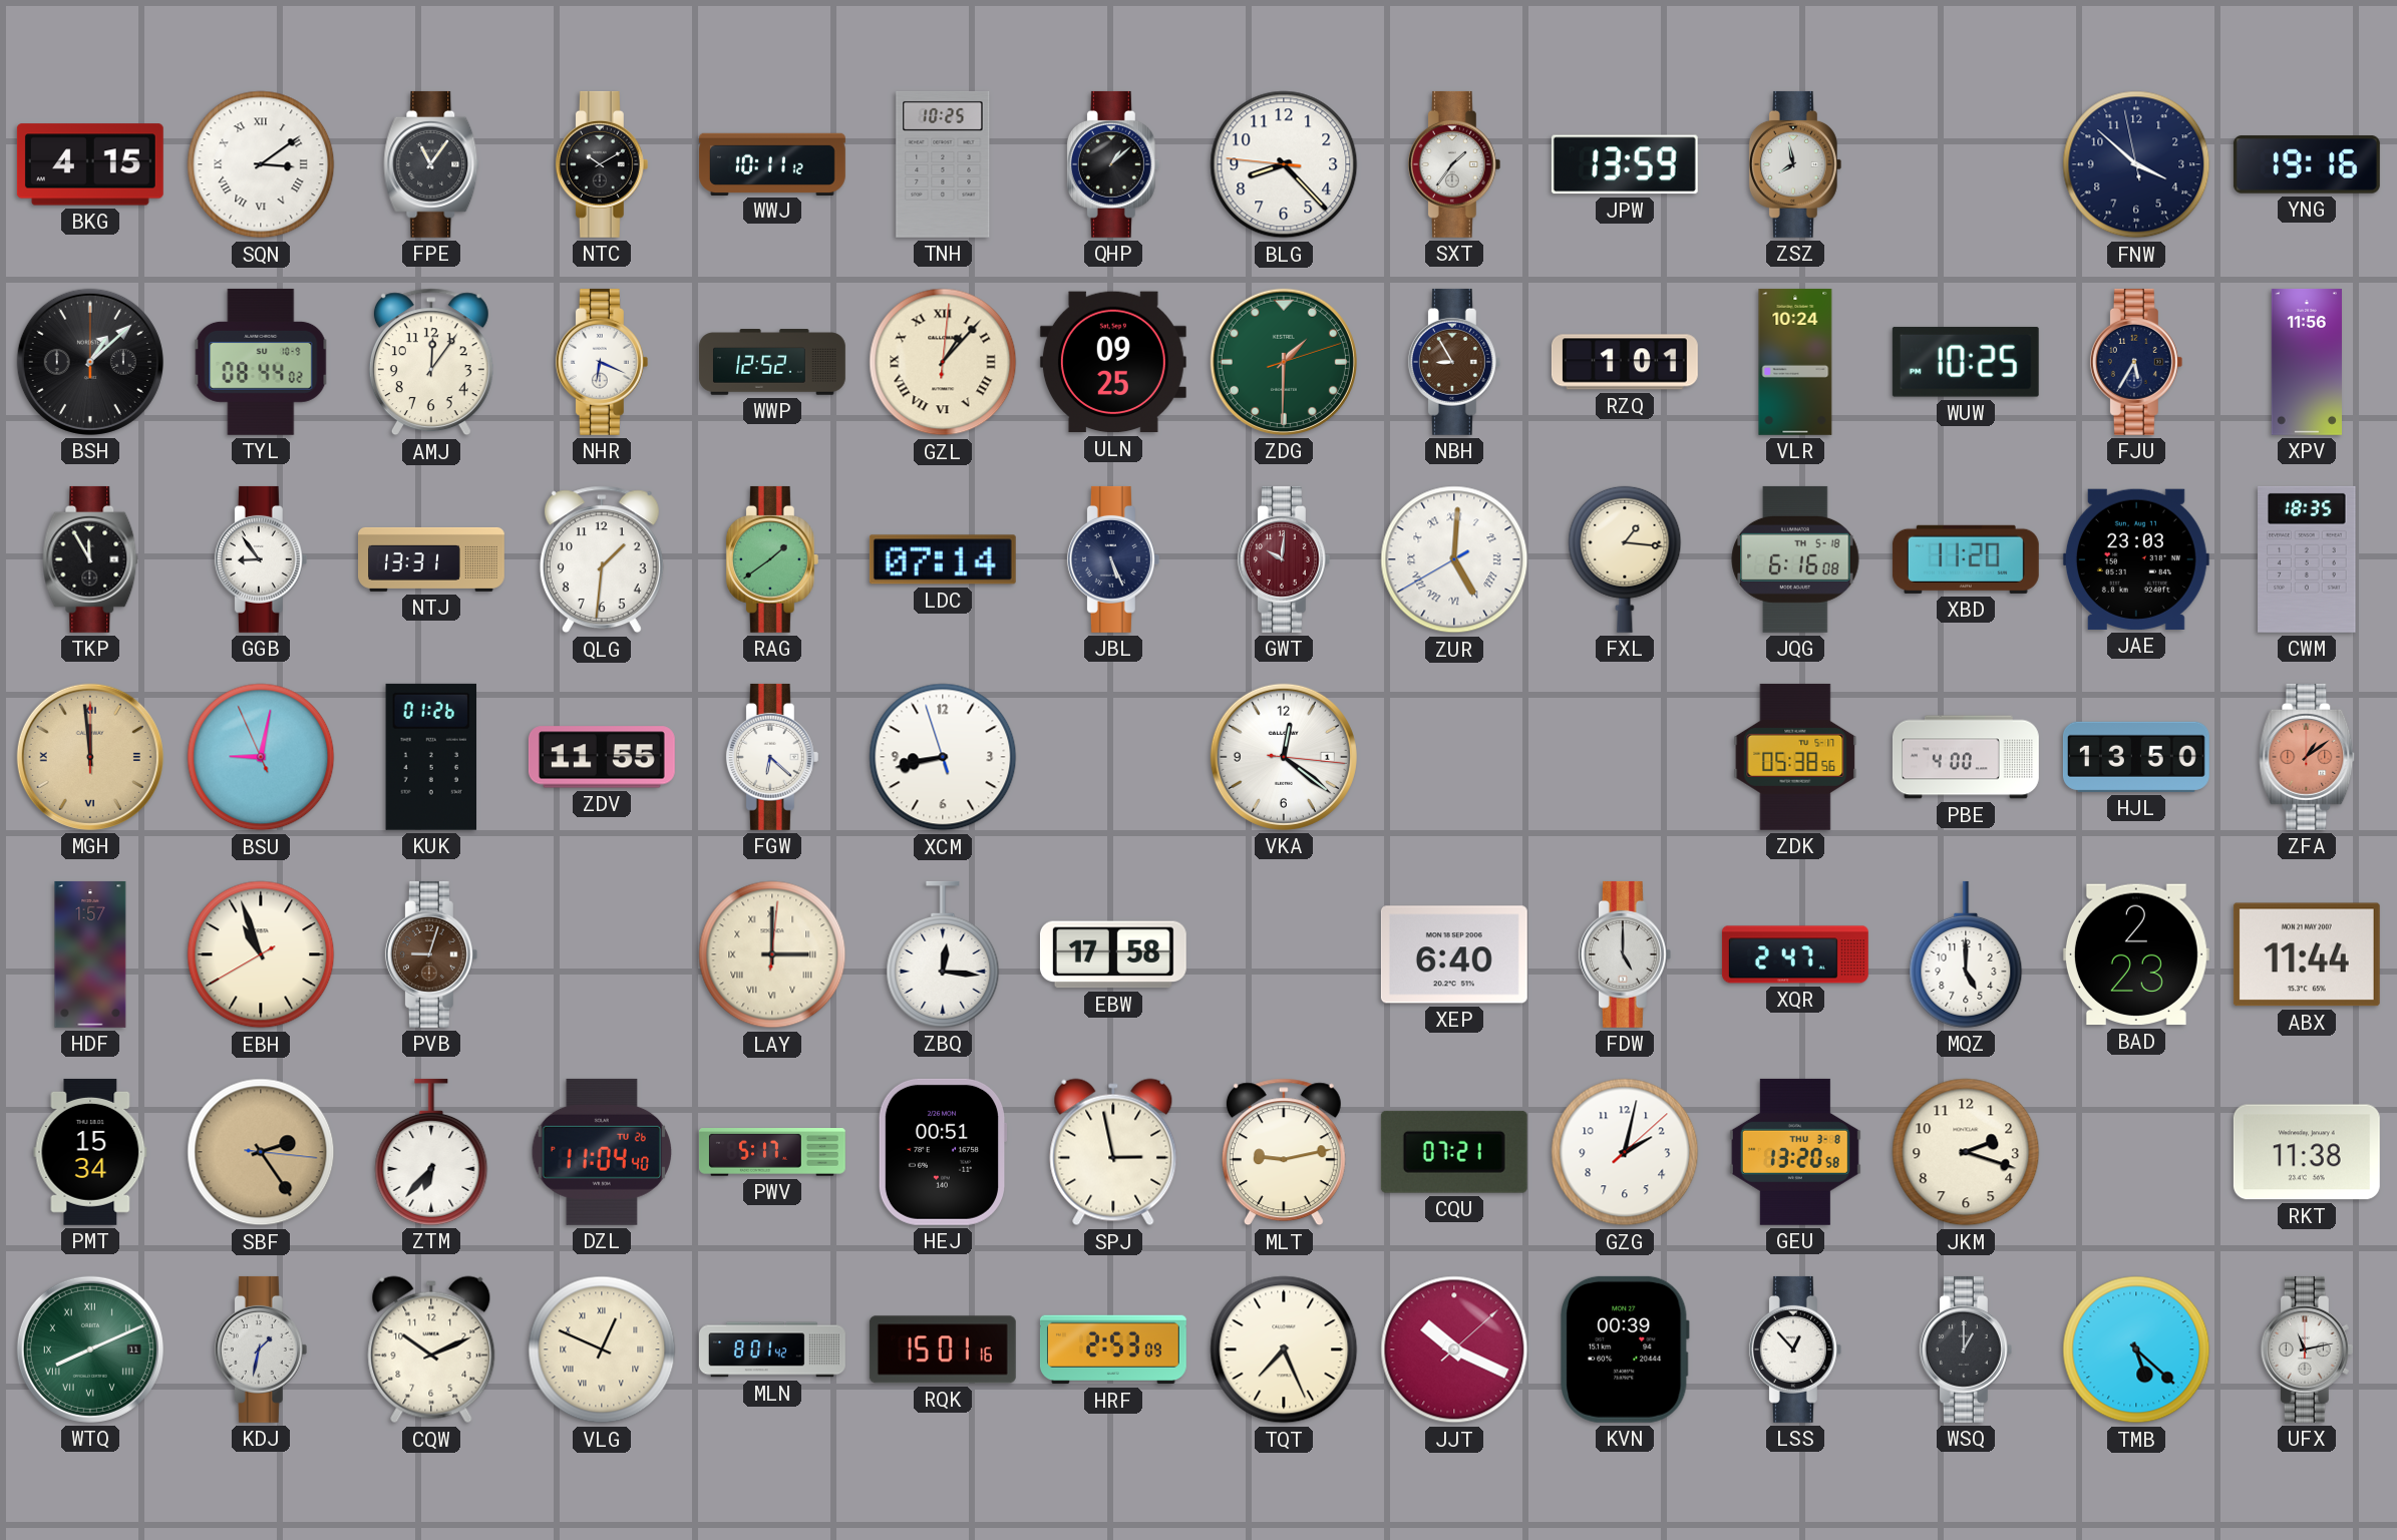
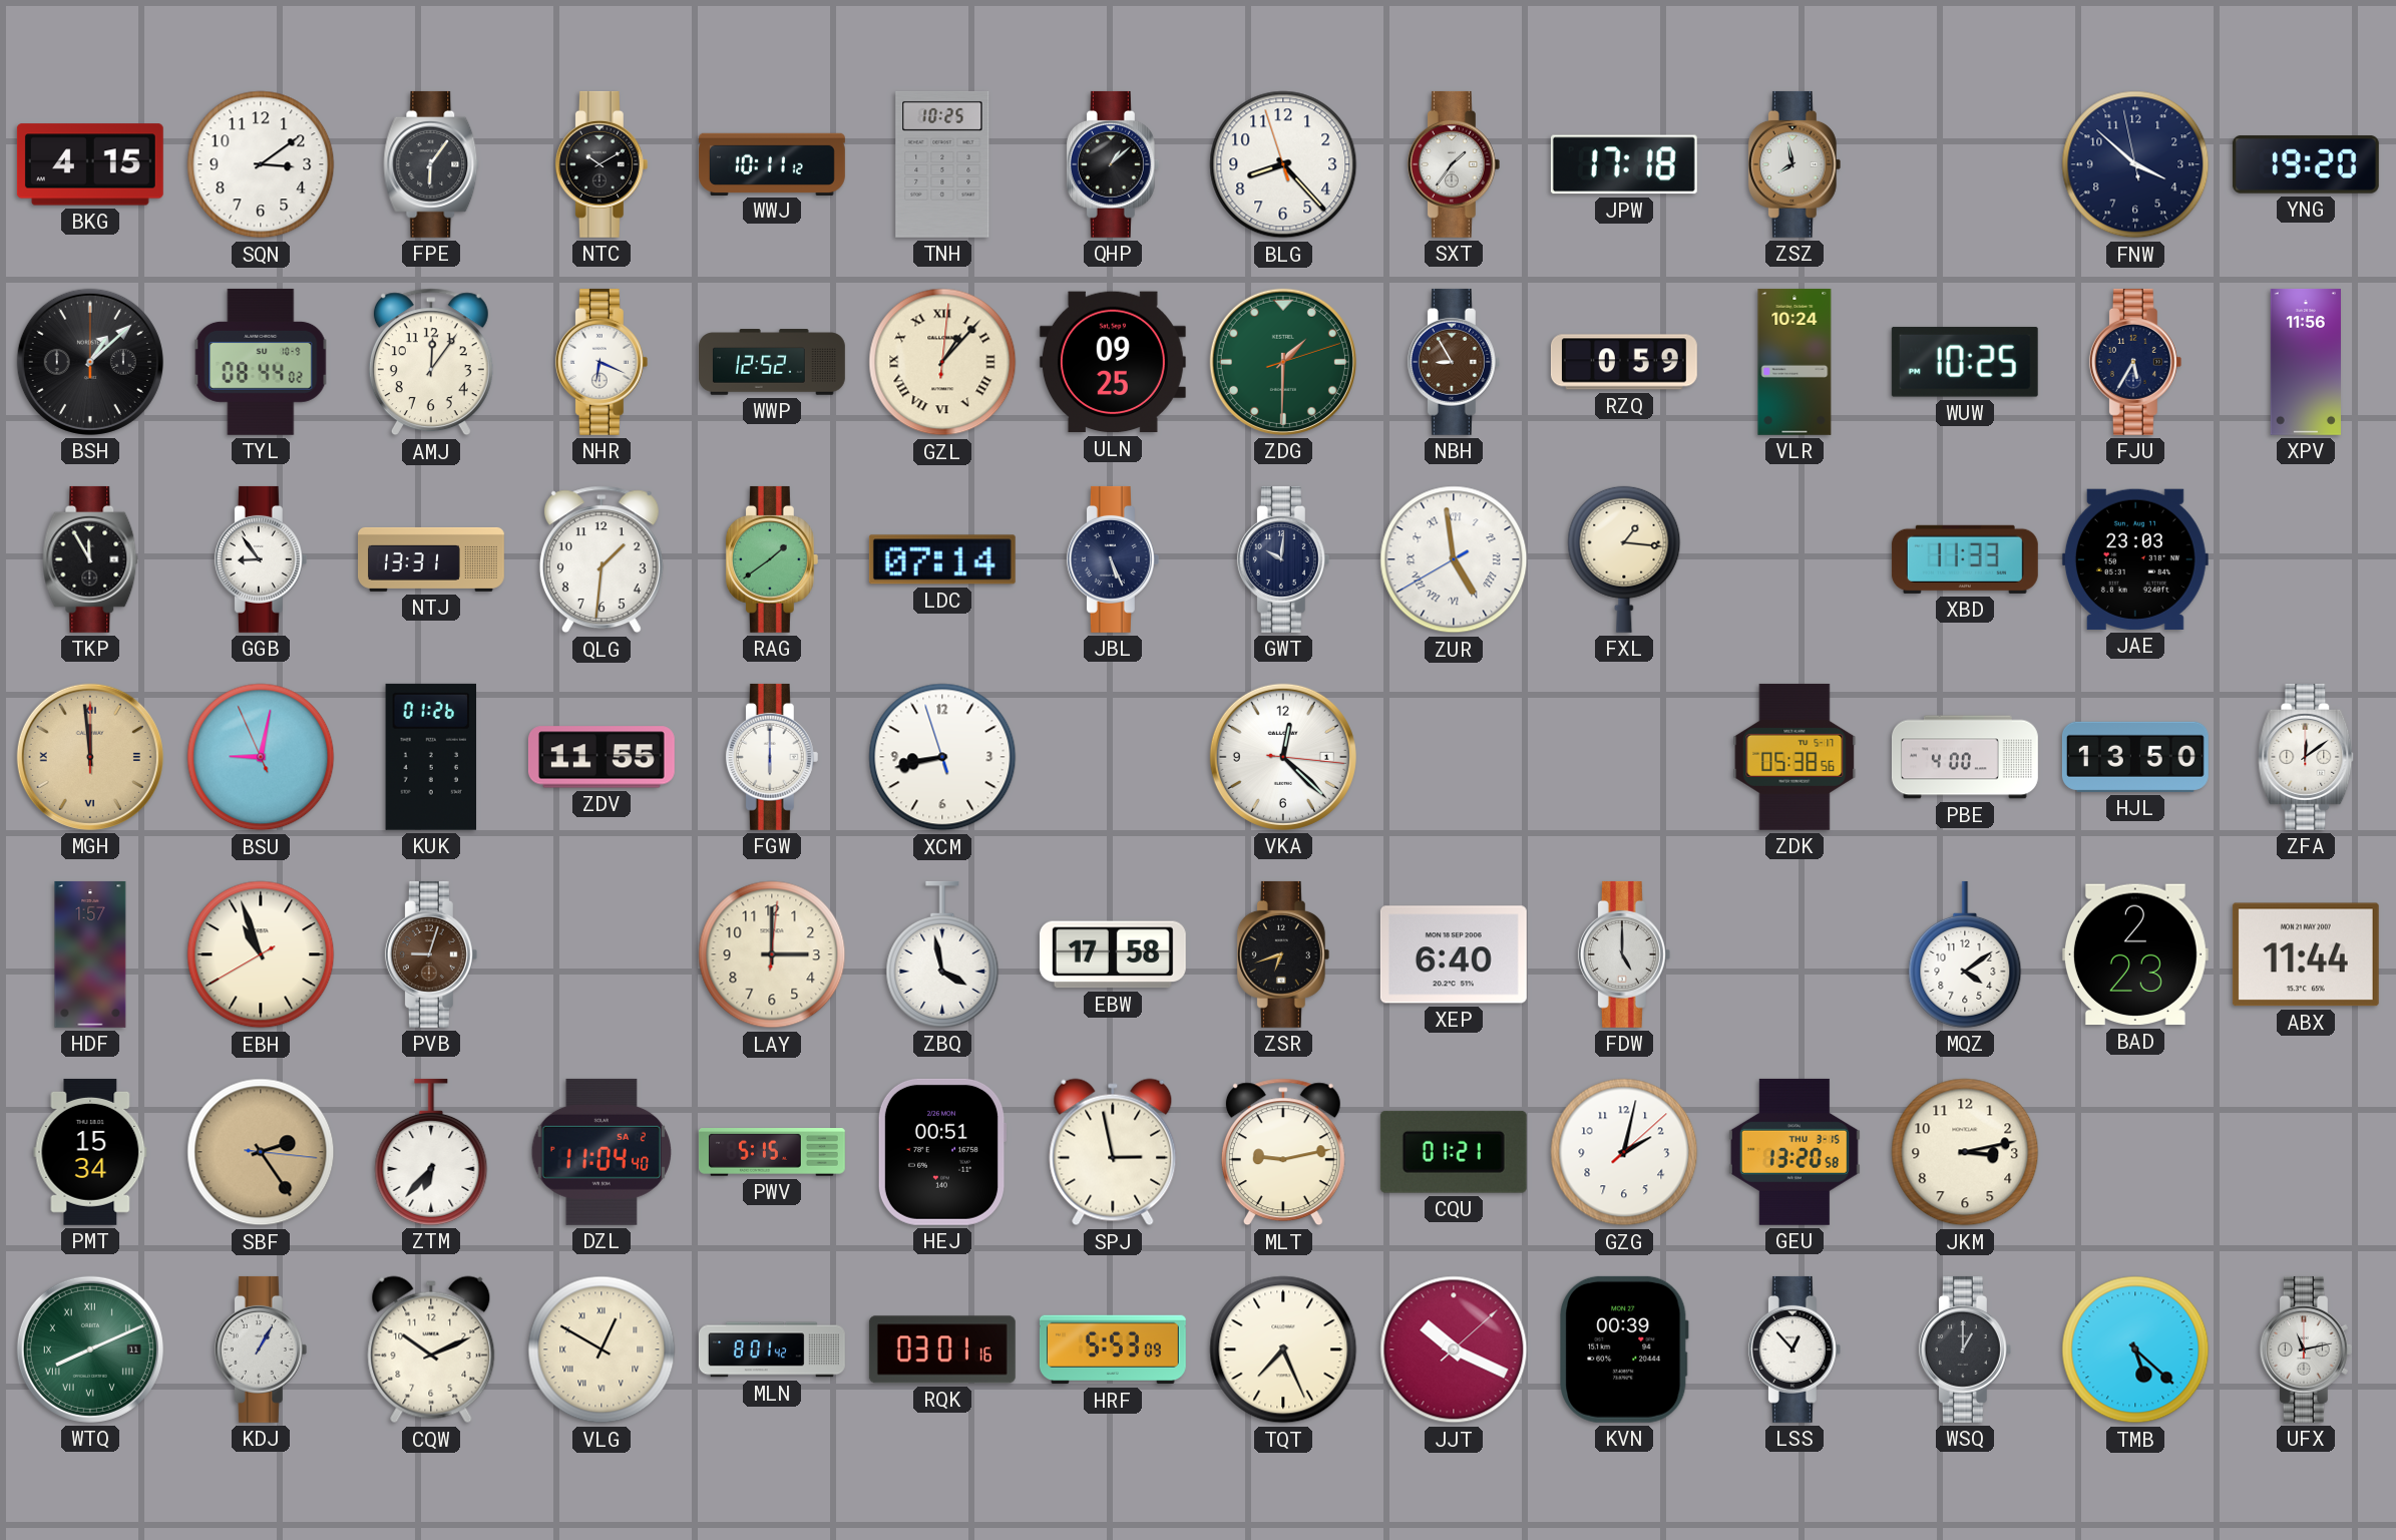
SQN numerals: Roman -> Arabic (261, 164)
FPE: 11:06 -> 6:06 (431, 164)
BLG: 8:22:46 -> 8:22:57 (1283, 164)
JPW: 13:59 -> 17:18 (1624, 164)
YNG: 19:16 -> 19:20 (2306, 164)
RZQ: 1:01 -> 0:59 (1624, 362)
GWT dial: burgundy -> navy (1283, 559)
ZUR: 5:00 -> 4:58 (1454, 559)
JQG: 6:16 -> none (1795, 559)
XBD: 11:20 -> 11:33 (1965, 559)
CWM: 18:35 -> none (2307, 559)
FGW: 6:22 -> 6:00 (772, 757)
VKA: 12:21 -> 12:22 (1283, 757)
ZFA: 1:09 -> 12:09 (2306, 757)
ZFA dial: salmon -> white (2306, 757)
LAY numerals: Roman -> Arabic (772, 954)
ZBQ: 12:16 -> 3:58 (942, 954)
ZSR: none -> 6:42 (1283, 954)
XQR: 2:47 -> none (1795, 954)
MQZ: 5:00 -> 4:09 (1965, 954)
DZL date: TU 26 -> SA 2 (601, 1152)
PWV: 5:17 -> 5:15 (772, 1153)
CQU: 07:21 -> 01:21 (1454, 1152)
GEU date: THU 3-8 -> THU 3-15 (1794, 1152)
JKM: 2:18 -> 3:13 (1965, 1152)
RKT: 11:38 -> none (2307, 1152)
KDJ: 1:32 -> 1:05 (261, 1350)
VLG: 12:49 -> 12:50 (602, 1350)
RQK: 15:01 -> 03:01 (942, 1350)
HRF: 2:53 -> 5:53 (1113, 1350)
